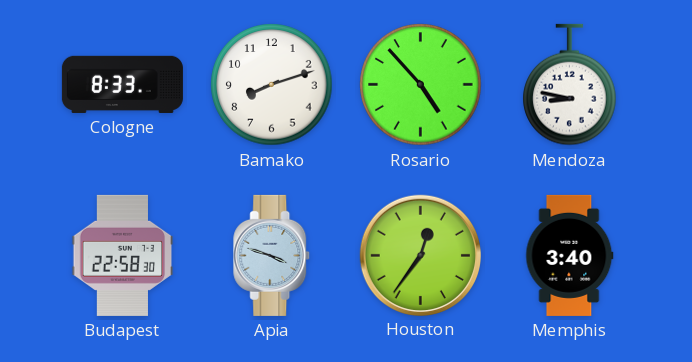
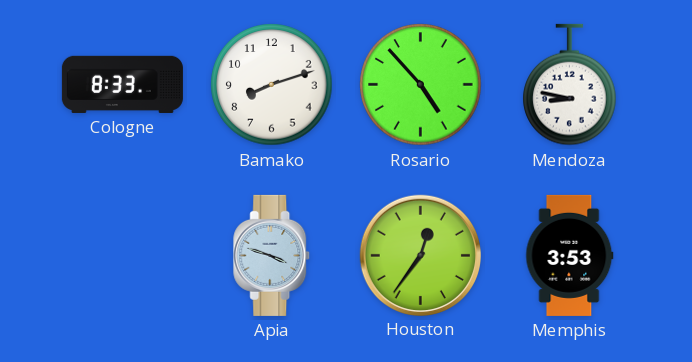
Budapest: 22:58 -> none (123, 255)
Memphis: 3:40 -> 3:53 (570, 255)
